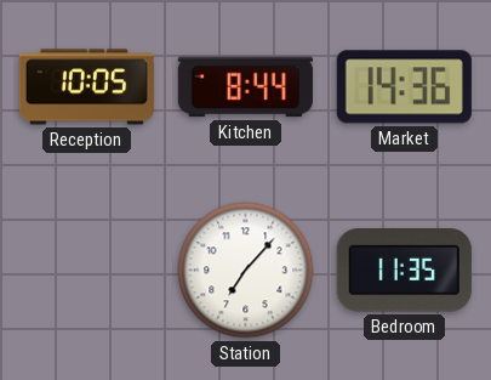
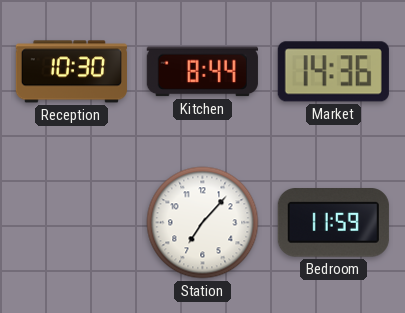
Reception: 10:05 -> 10:30 (71, 72)
Bedroom: 11:35 -> 11:59 (333, 223)
